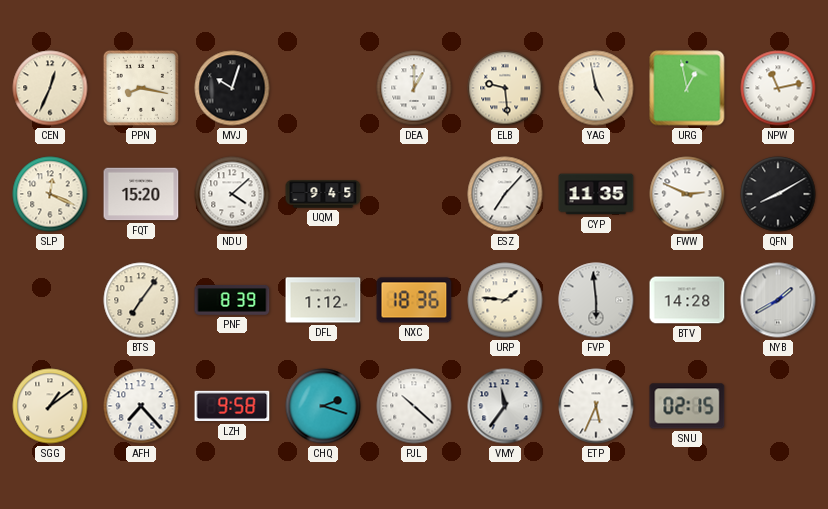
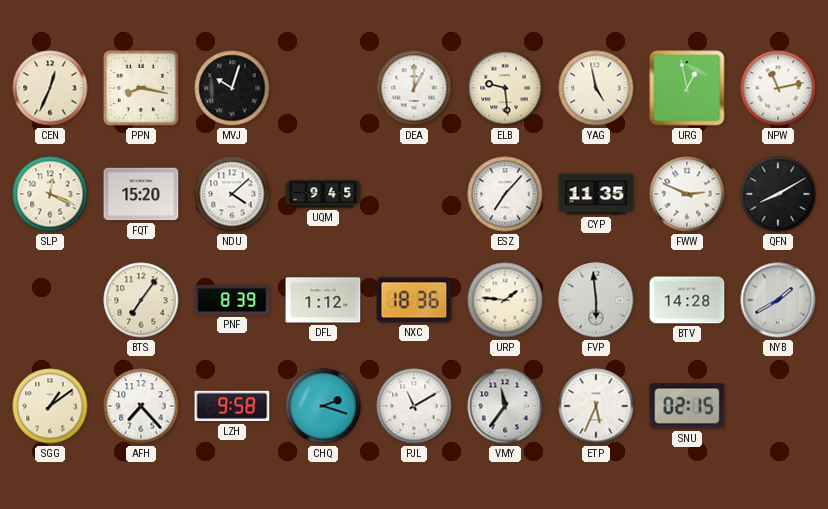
PJL: 10:22 -> 11:10 (414, 406)
